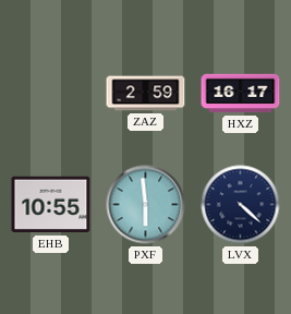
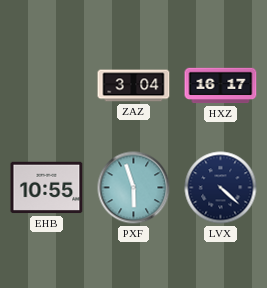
ZAZ: 2:59 -> 3:04 (134, 86)
PXF: 5:59 -> 5:57 (134, 188)
